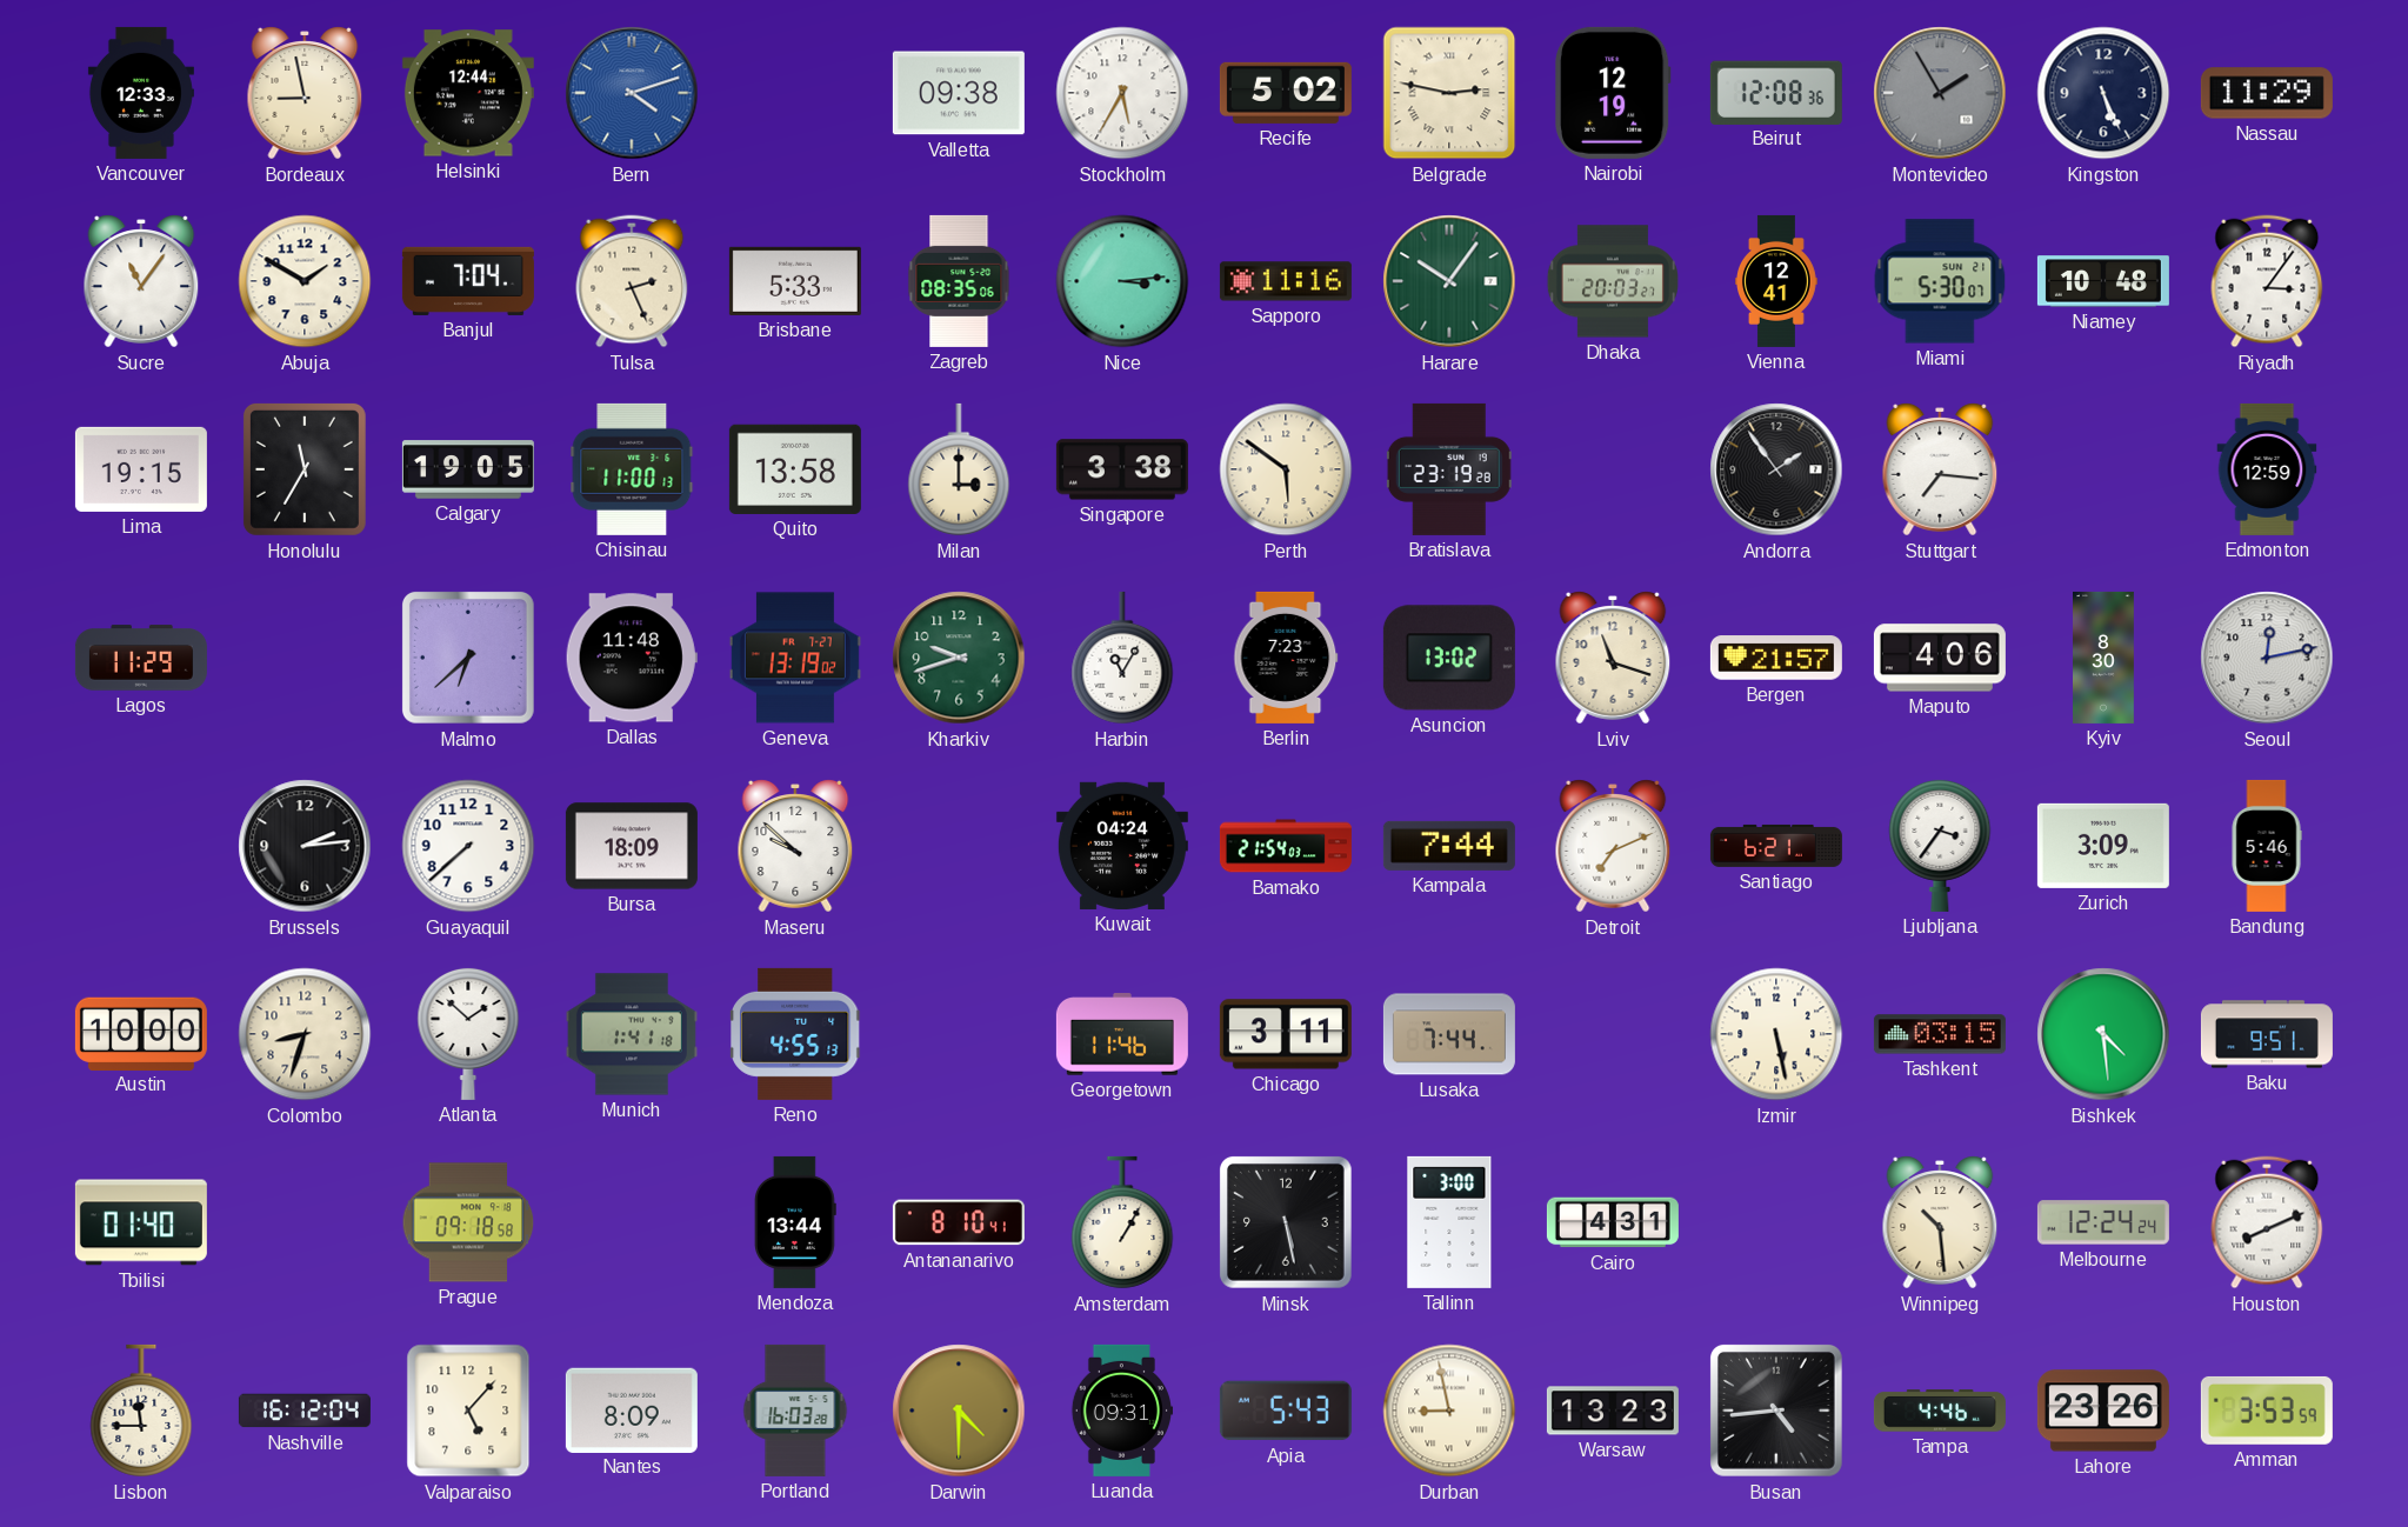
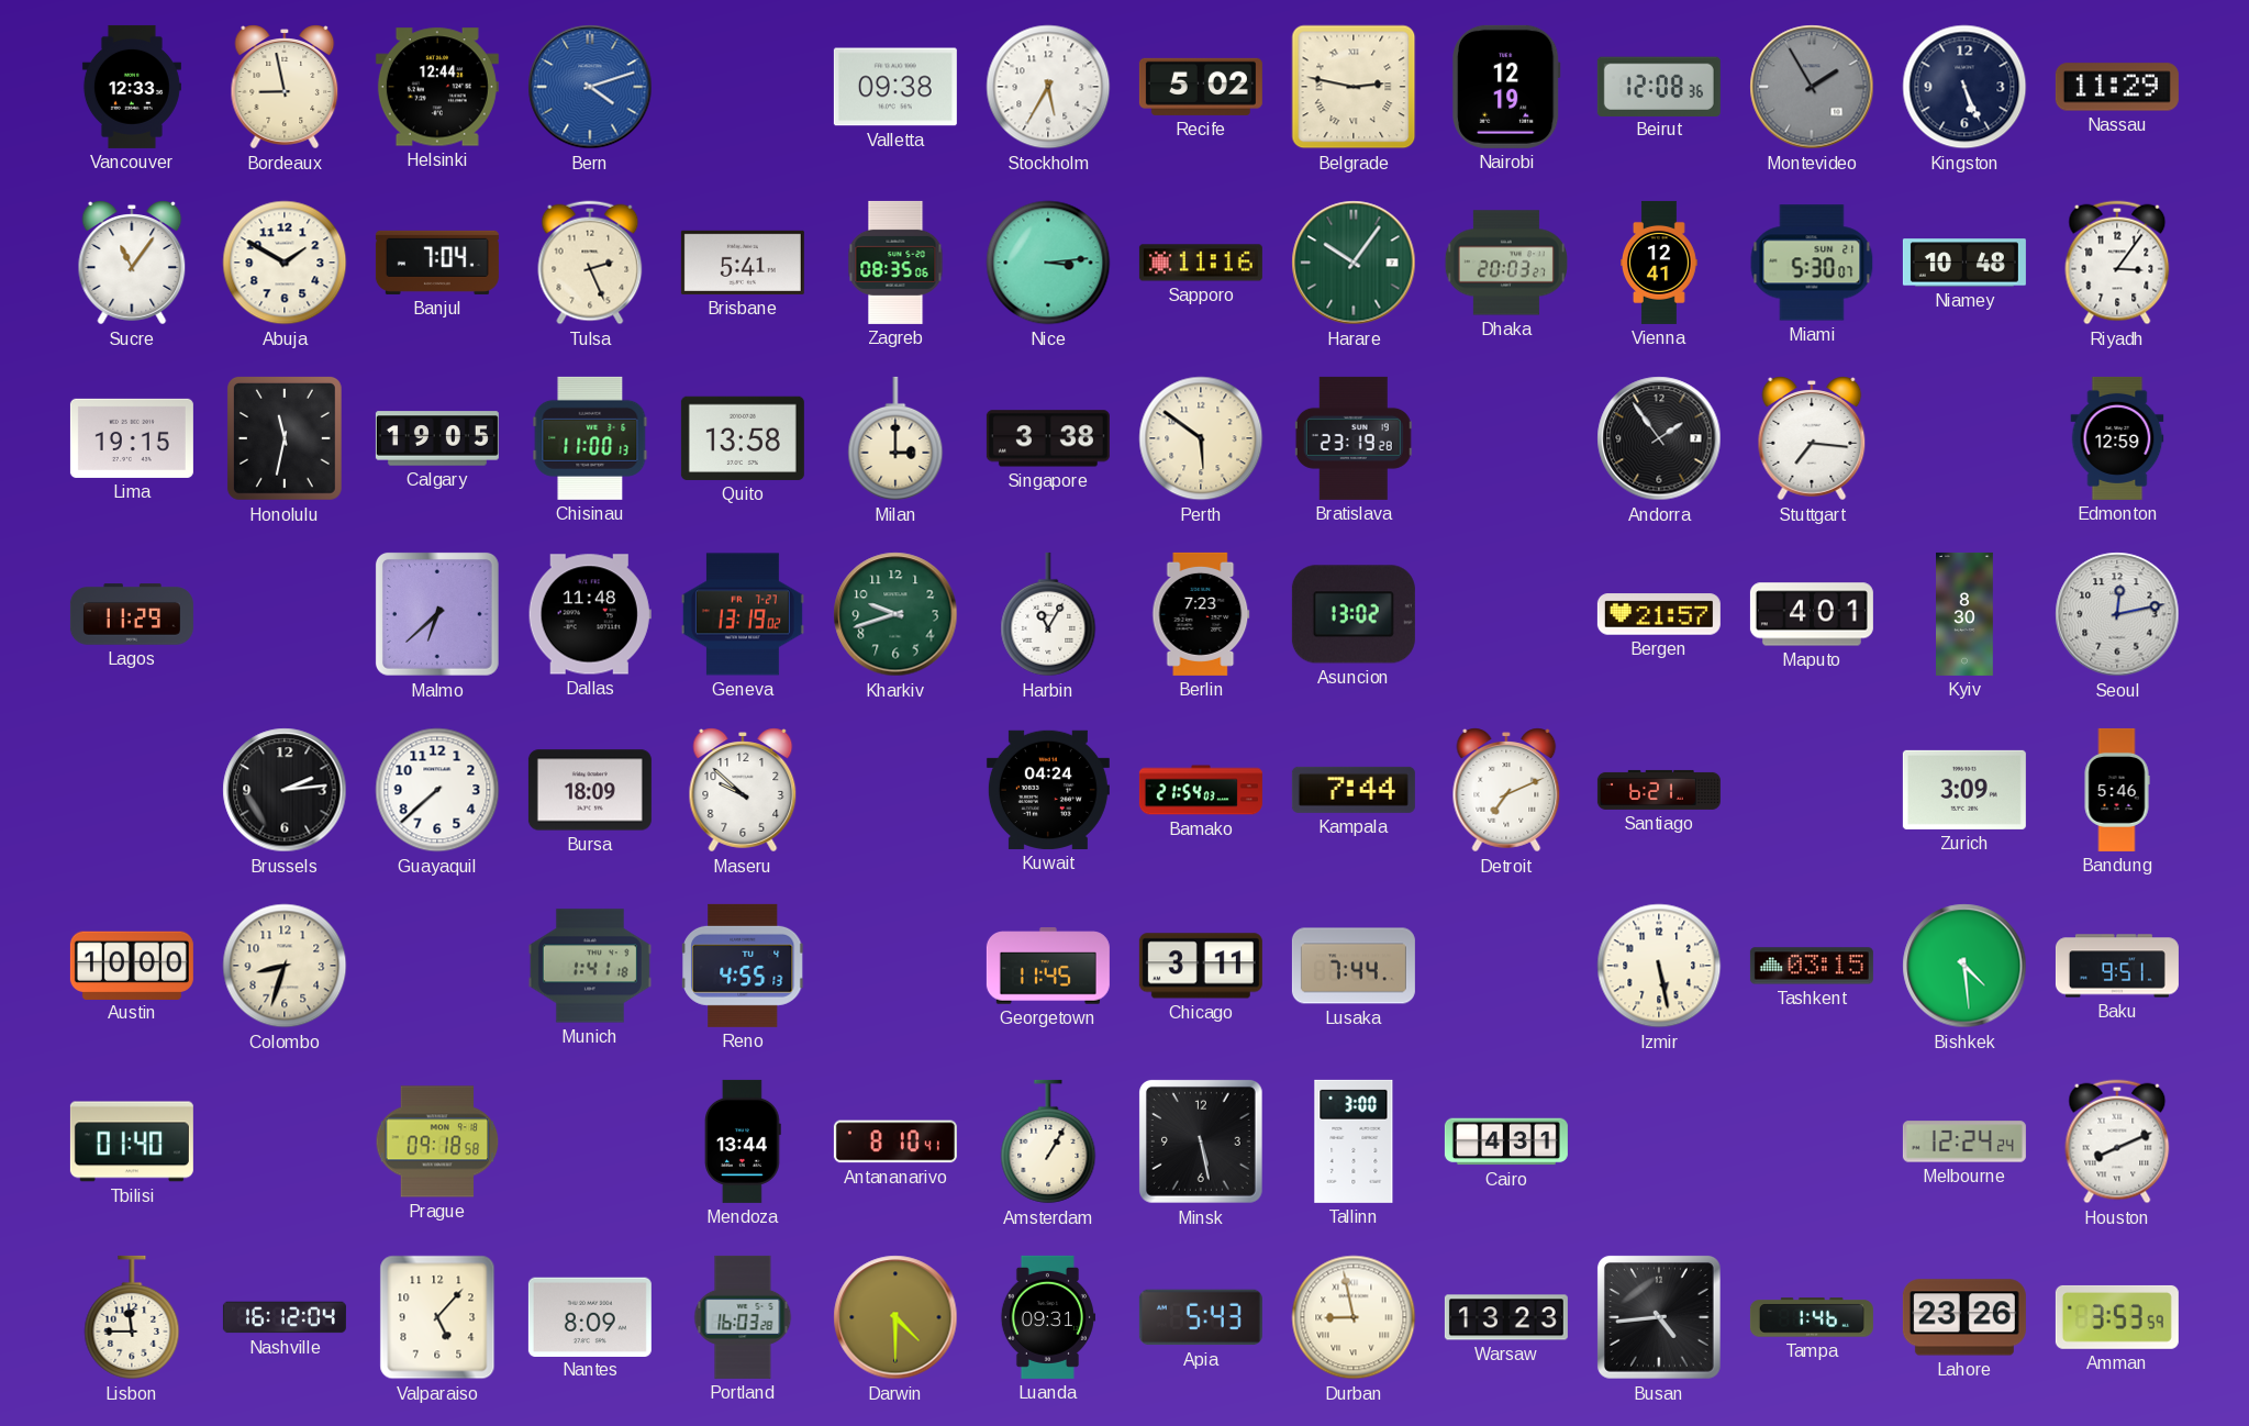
Brisbane: 5:33 -> 5:41 (743, 263)
Honolulu: 11:35 -> 11:32 (285, 438)
Lviv: 11:18 -> none (1613, 658)
Maputo: 4:06 -> 4:01 (1812, 614)
Ljubljana: 3:36 -> none (1940, 845)
Atlanta: 1:52 -> none (468, 1033)
Georgetown: 11:46 -> 11:45 (1048, 966)
Winnipeg: 10:29 -> none (1940, 1222)
Tampa: 4:46 -> 1:46 (1812, 1317)
